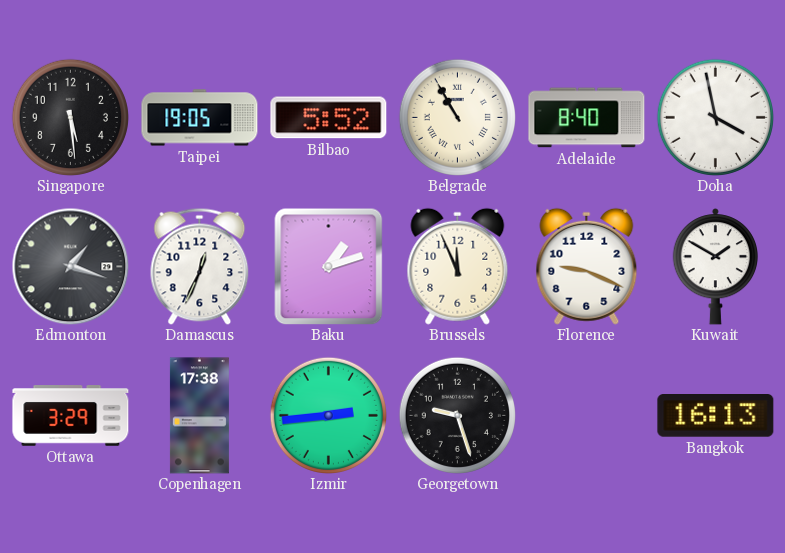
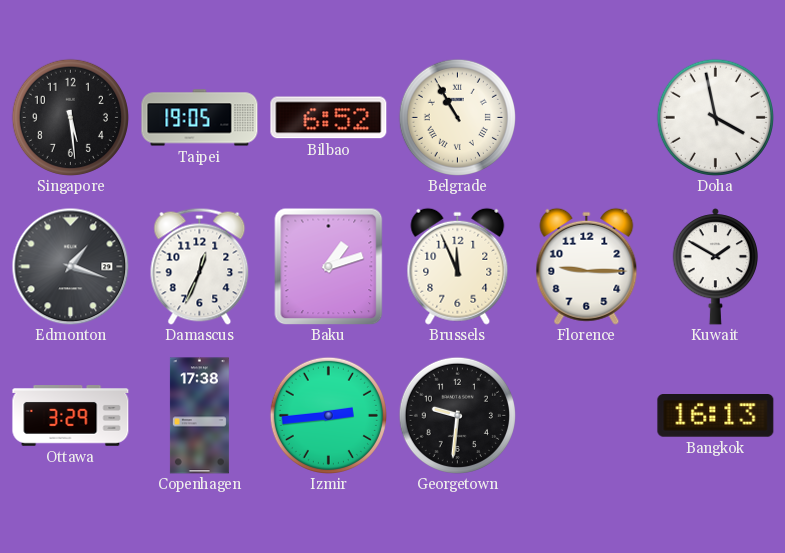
Bilbao: 5:52 -> 6:52 (329, 118)
Adelaide: 8:40 -> none (587, 118)
Florence: 9:19 -> 9:15 (587, 266)
Georgetown: 9:27 -> 9:31 (457, 415)
